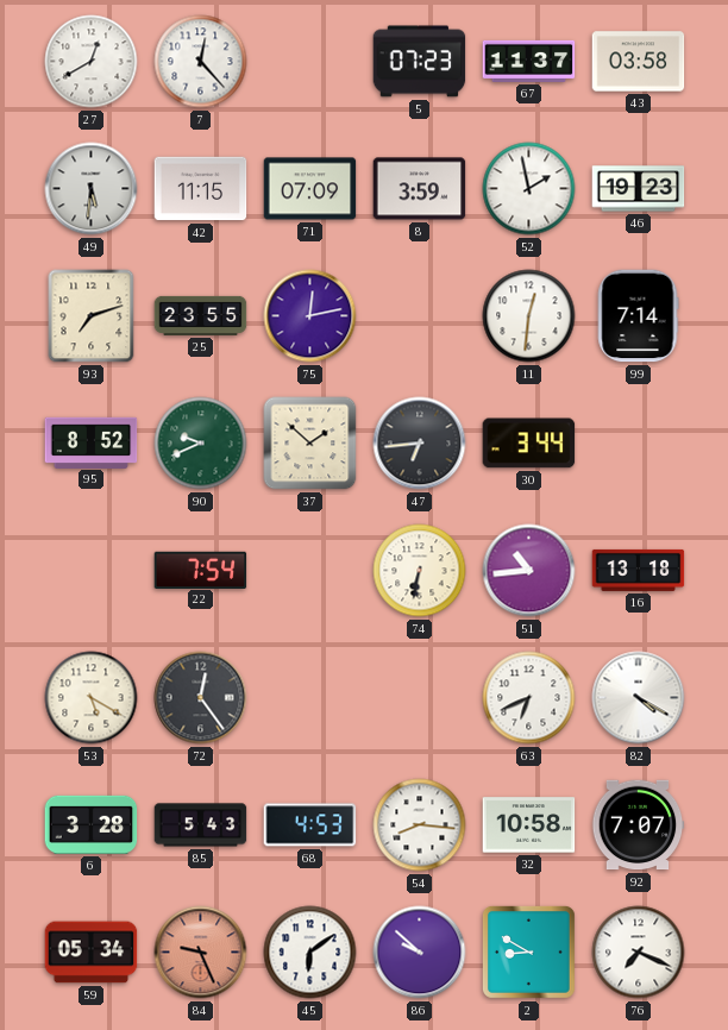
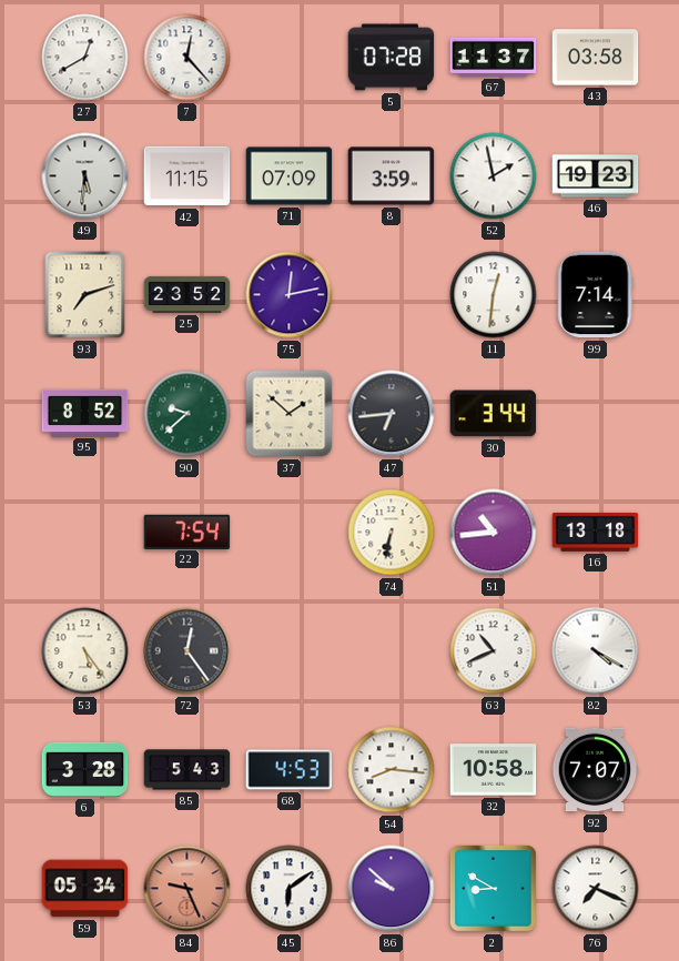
5: 07:23 -> 07:28 (392, 58)
25: 23:55 -> 23:52 (188, 294)
90: 9:41 -> 9:38 (188, 414)
53: 5:20 -> 5:24 (85, 651)
63: 6:41 -> 10:41 (494, 651)
